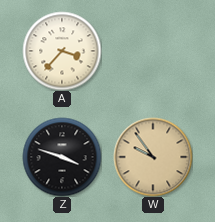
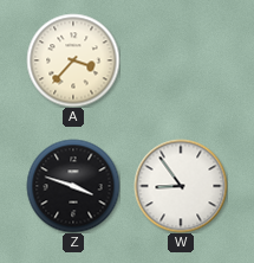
W: 9:54 -> 8:54 (181, 186)
W dial: champagne -> white (181, 186)
